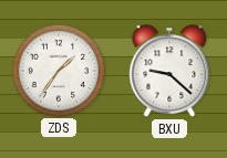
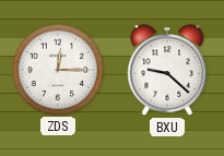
ZDS: 1:36 -> 12:15 (57, 69)
